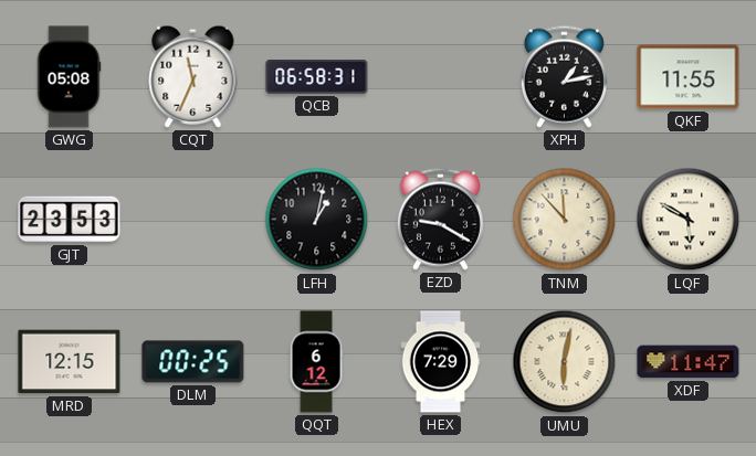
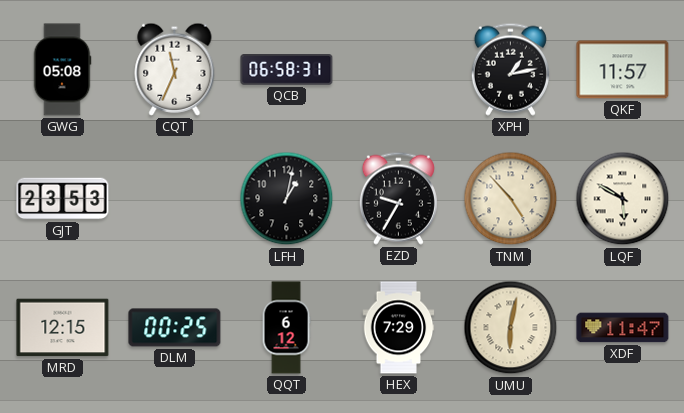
QKF: 11:55 -> 11:57 (623, 70)
EZD: 9:20 -> 9:35 (398, 198)
TNM: 11:53 -> 4:53 (511, 199)
